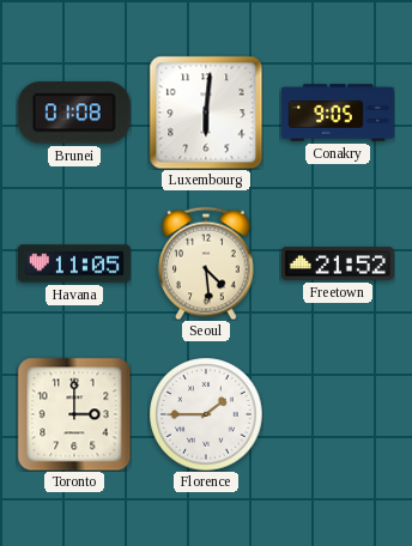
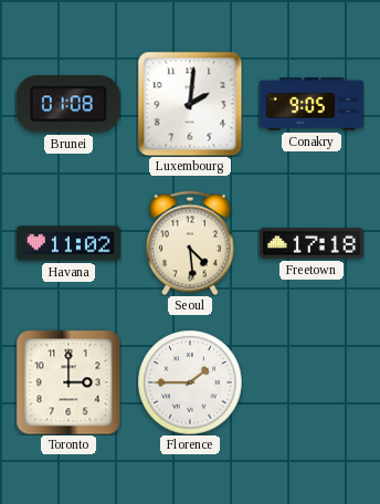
Luxembourg: 6:01 -> 2:01 (190, 104)
Havana: 11:05 -> 11:02 (68, 243)
Freetown: 21:52 -> 17:18 (312, 243)
